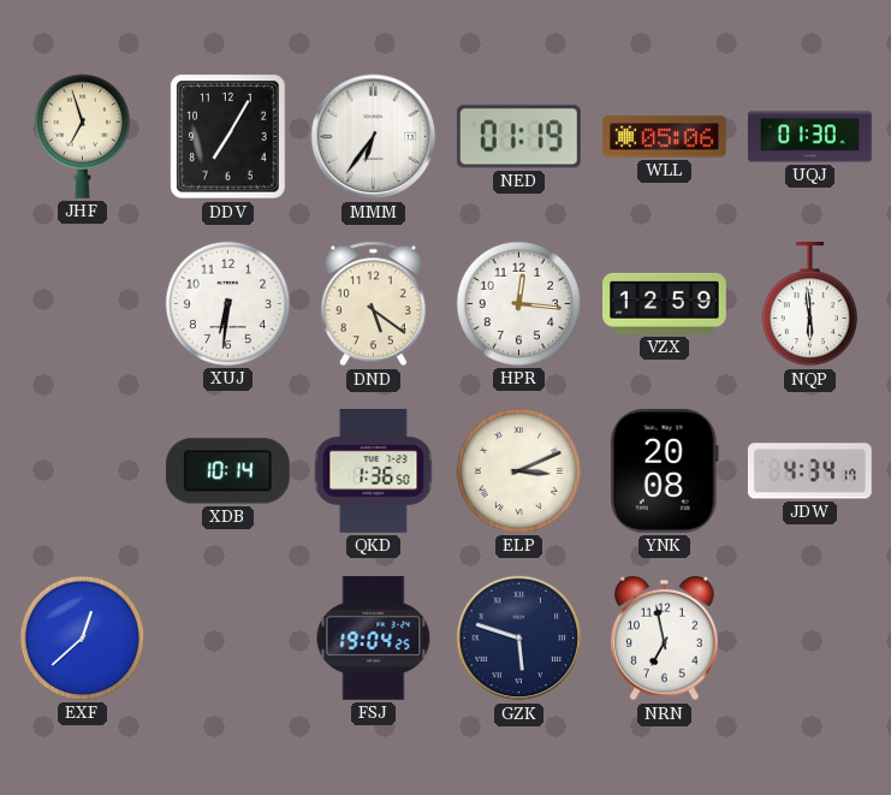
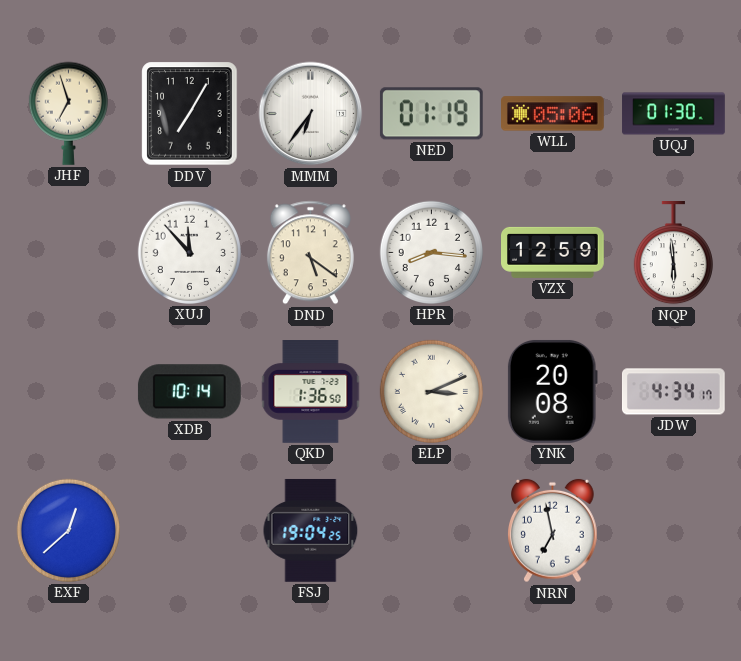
XUJ: 6:31 -> 11:53 (189, 252)
HPR: 12:16 -> 8:16 (431, 252)
GZK: 5:48 -> none (519, 639)
